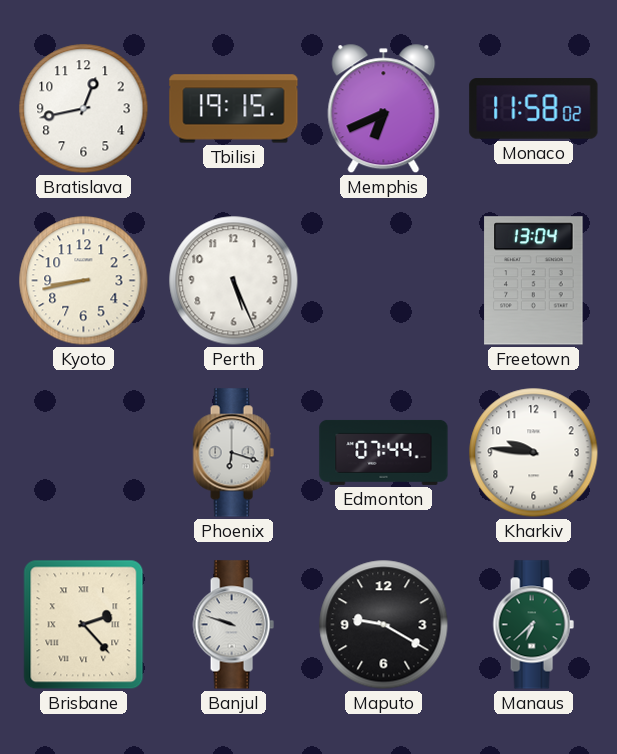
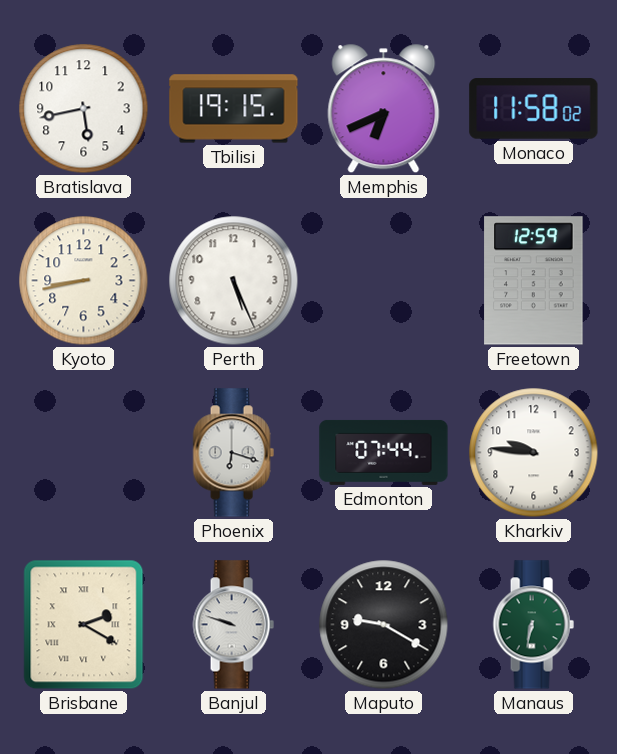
Bratislava: 12:43 -> 5:43 (84, 109)
Freetown: 13:04 -> 12:59 (534, 281)
Brisbane: 2:23 -> 2:20 (84, 625)
Manaus: 6:38 -> 6:32 (533, 625)
